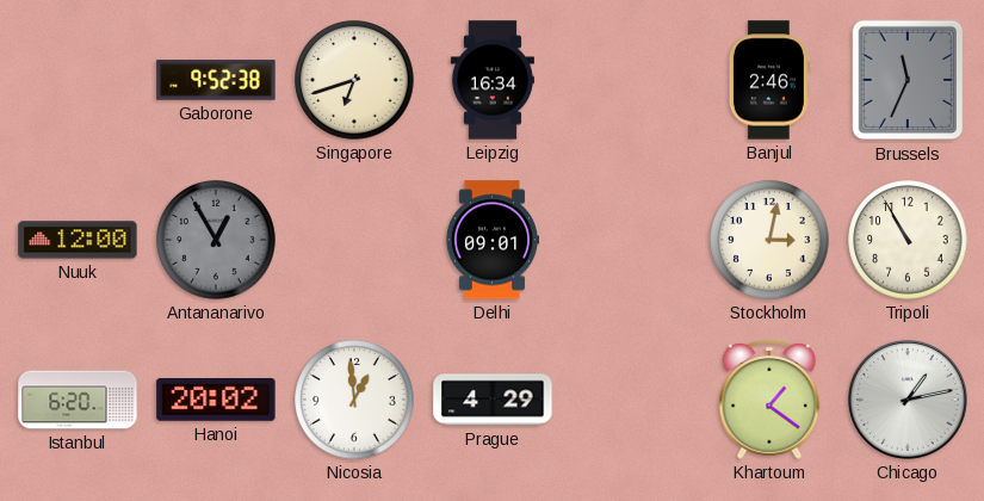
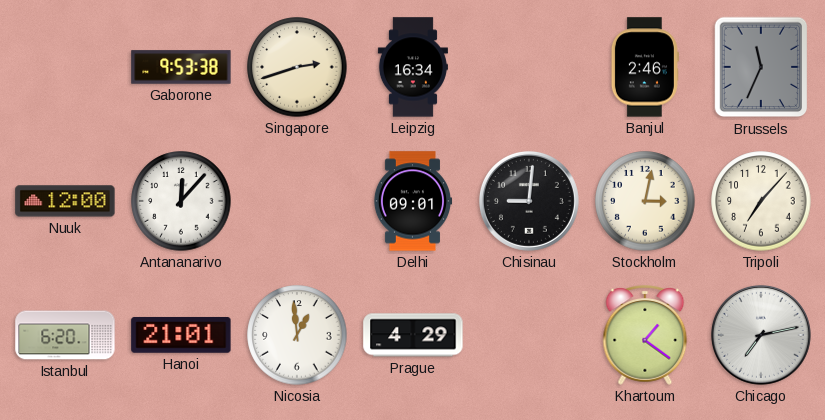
Gaborone: 9:52 -> 9:53 (181, 67)
Singapore: 6:42 -> 2:42 (297, 67)
Antananarivo: 12:55 -> 12:07 (181, 201)
Antananarivo dial: grey -> white (181, 201)
Chisinau: none -> 9:01 (529, 201)
Tripoli: 10:55 -> 7:07 (761, 201)
Hanoi: 20:02 -> 21:01 (181, 335)
Chicago: 1:13 -> 7:13 (761, 335)
